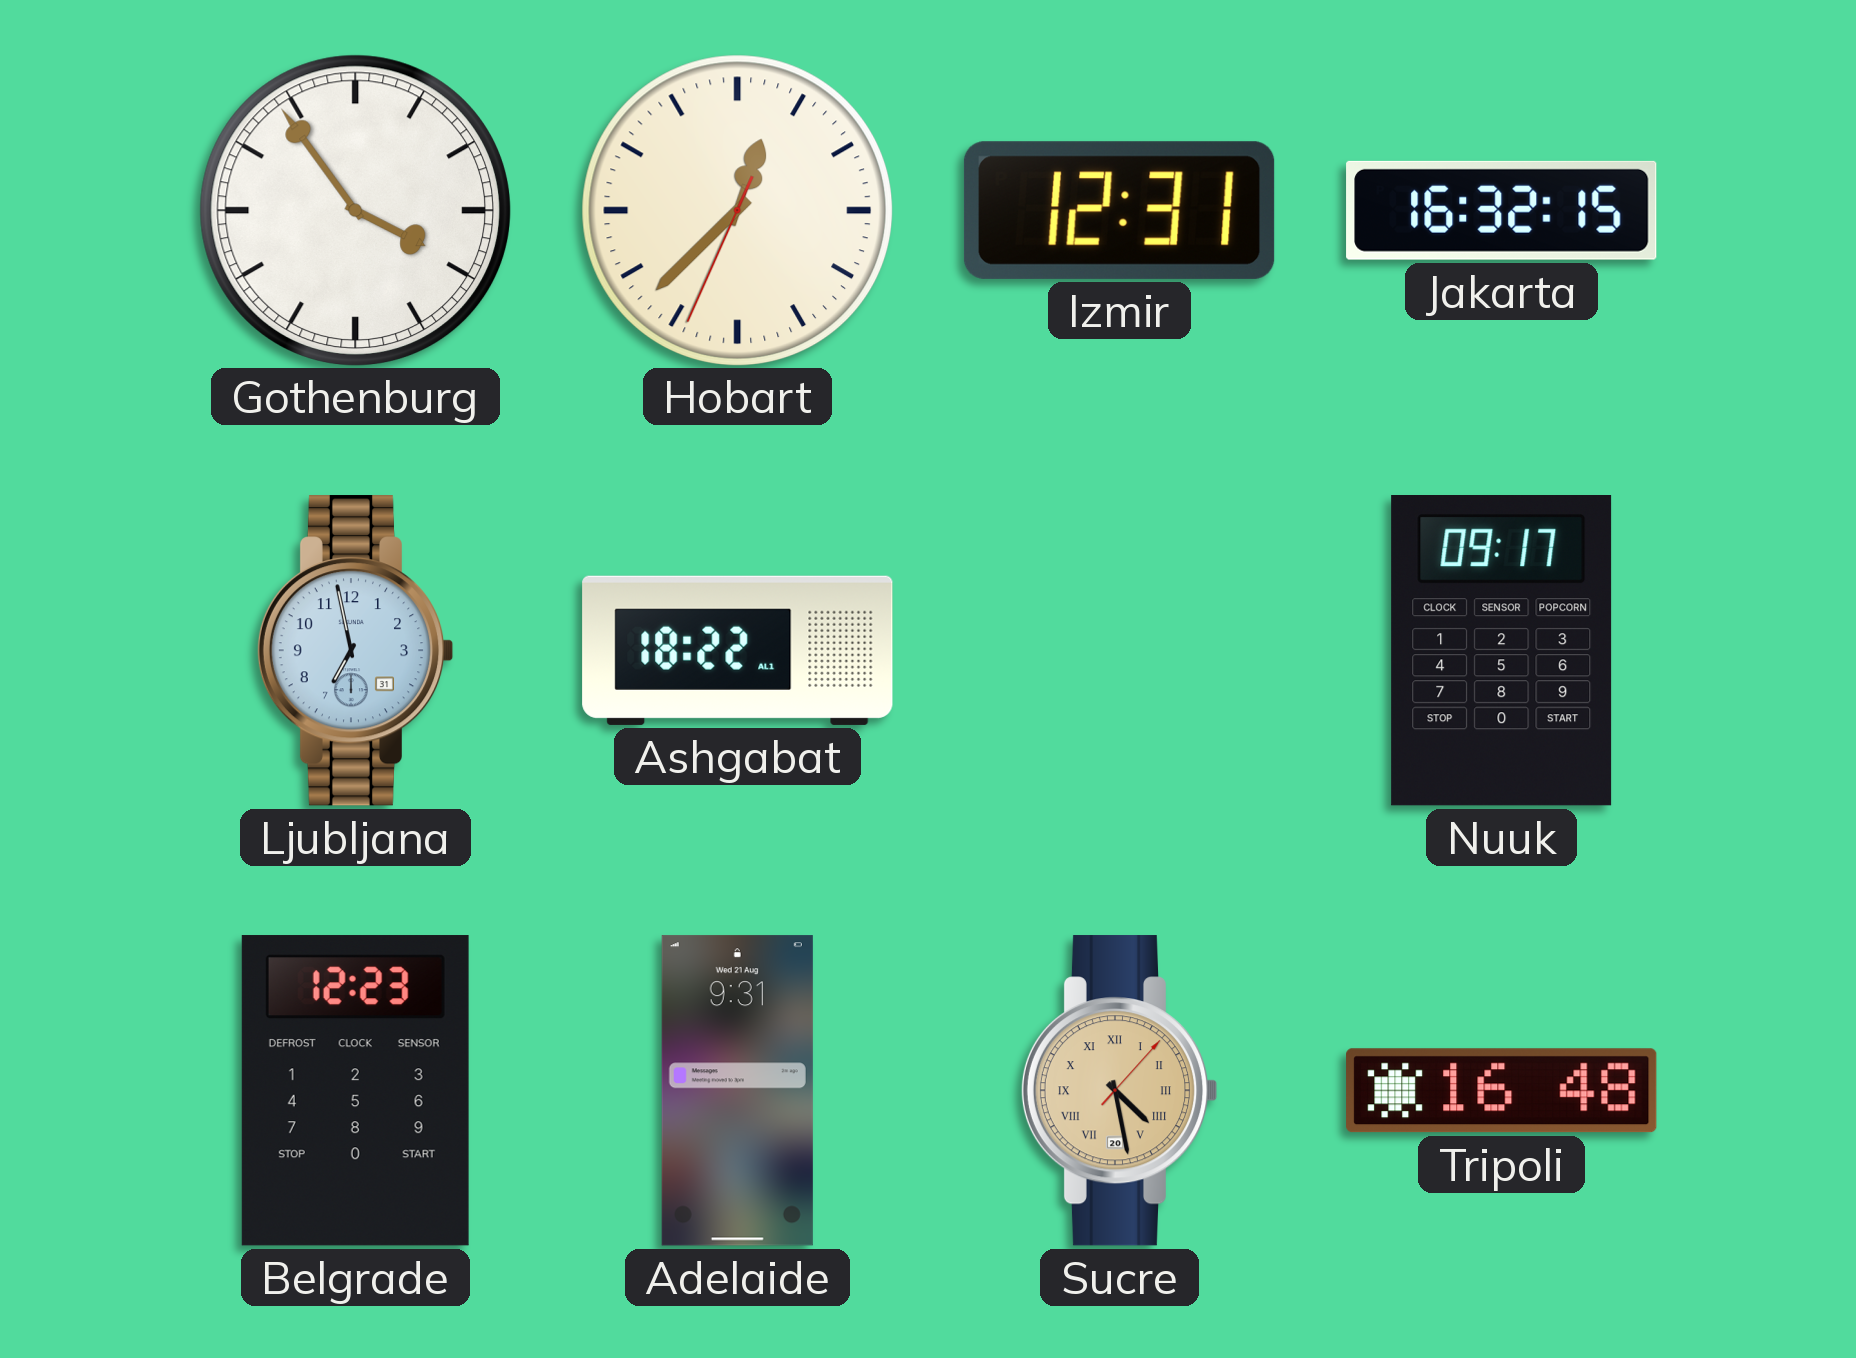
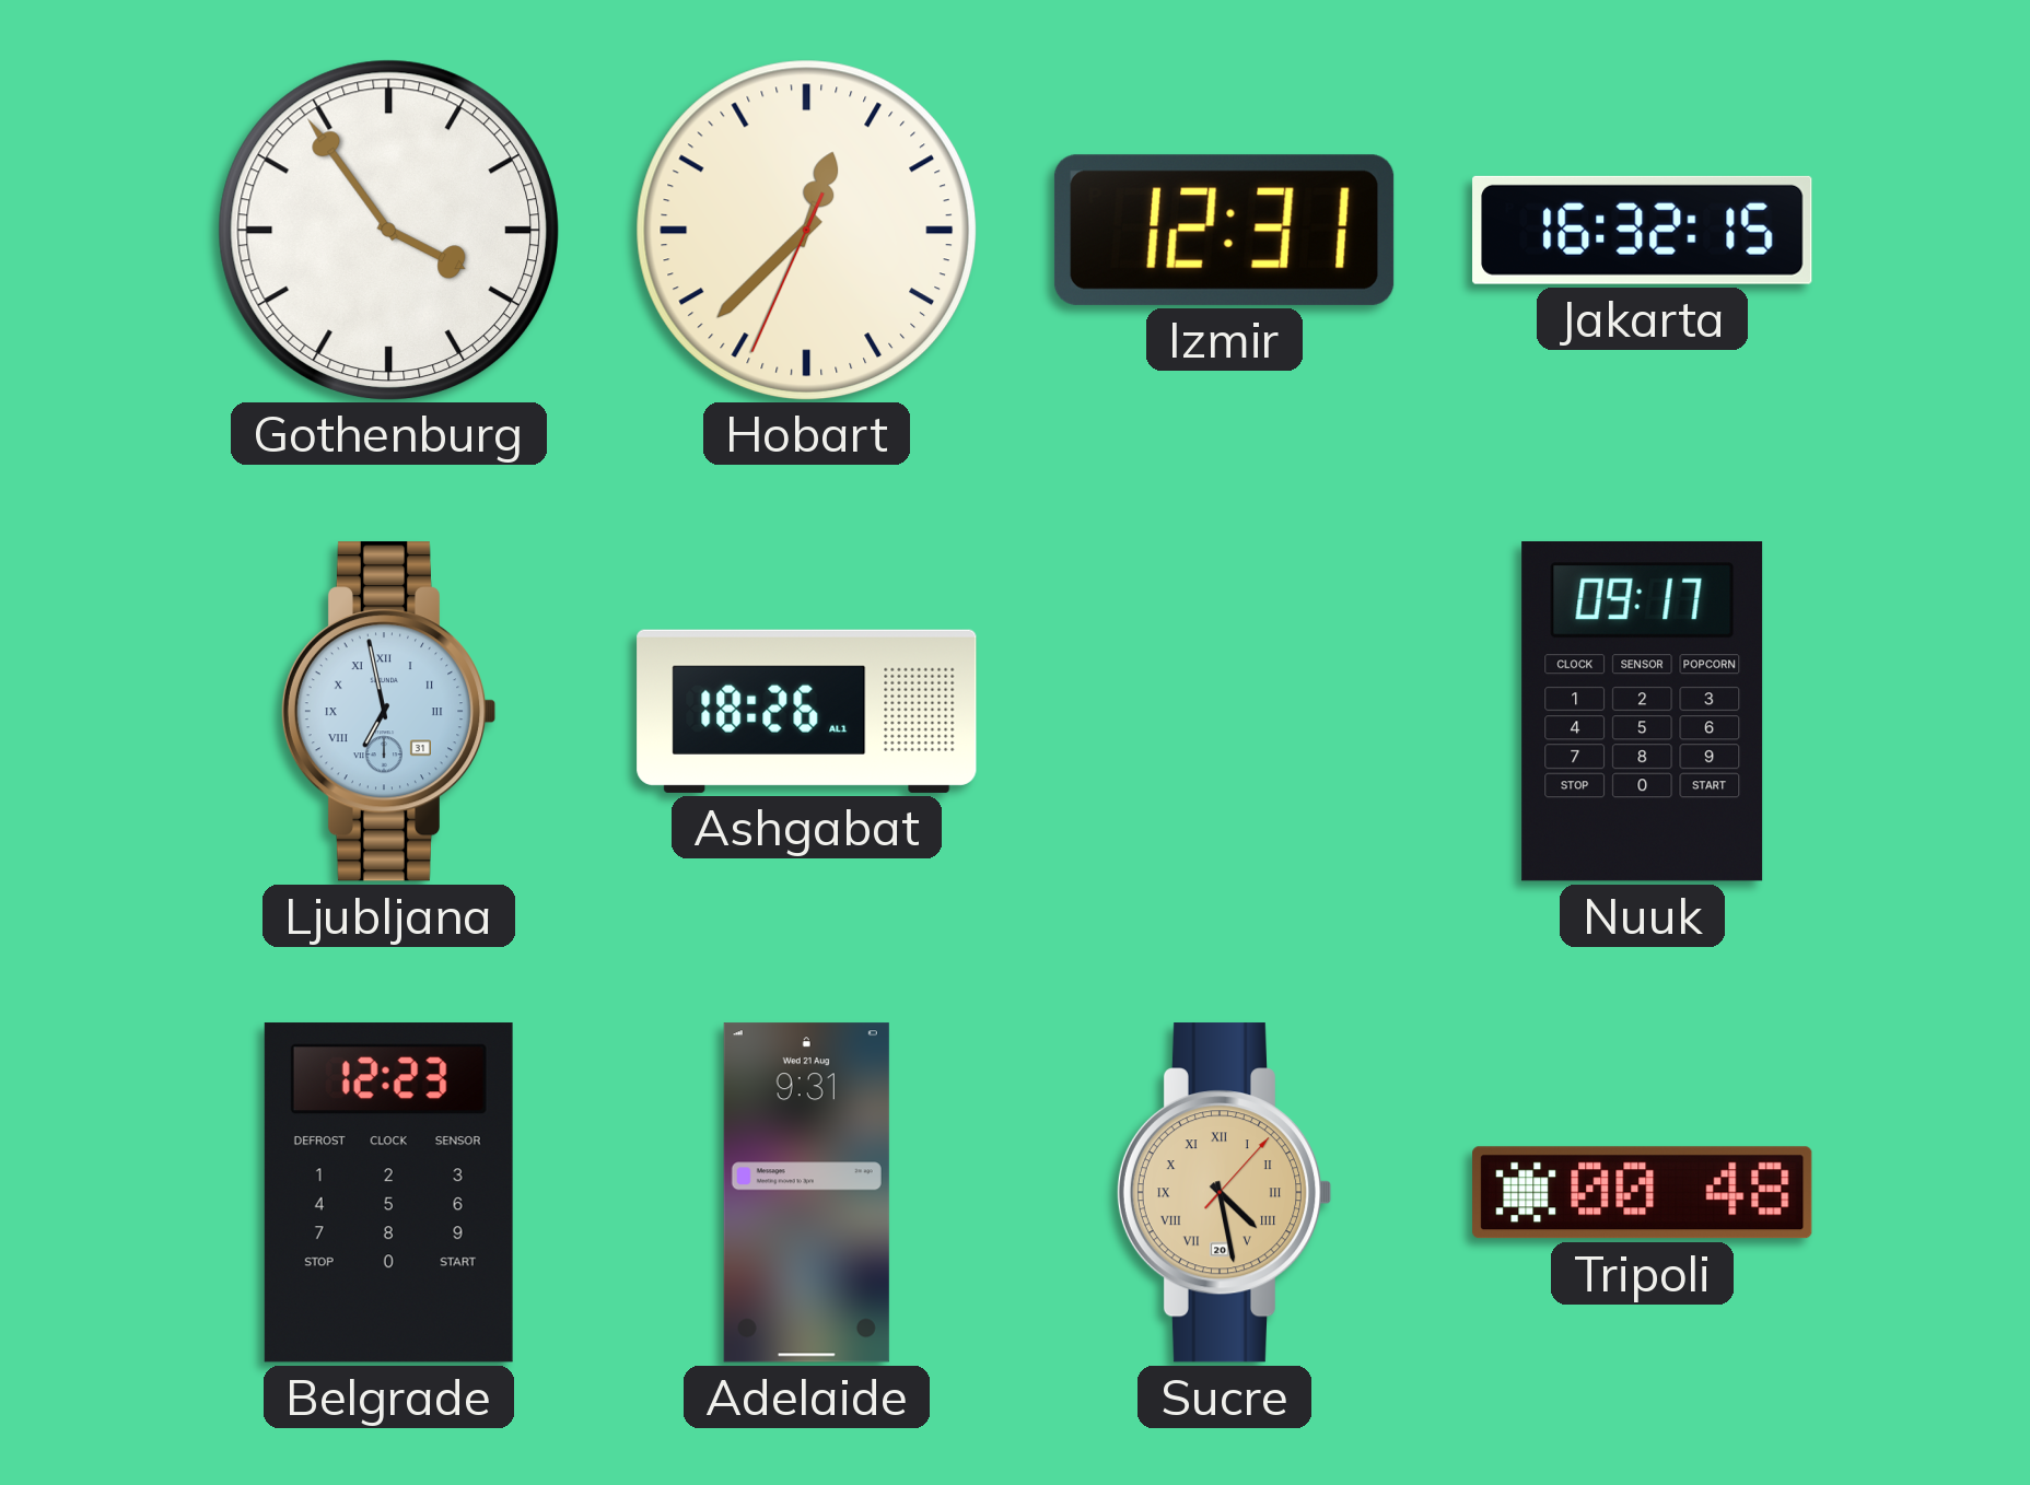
Ljubljana numerals: Arabic -> Roman (388, 712)
Ashgabat: 18:22 -> 18:26 (807, 711)
Tripoli: 16:48 -> 00:48 (1643, 1193)
